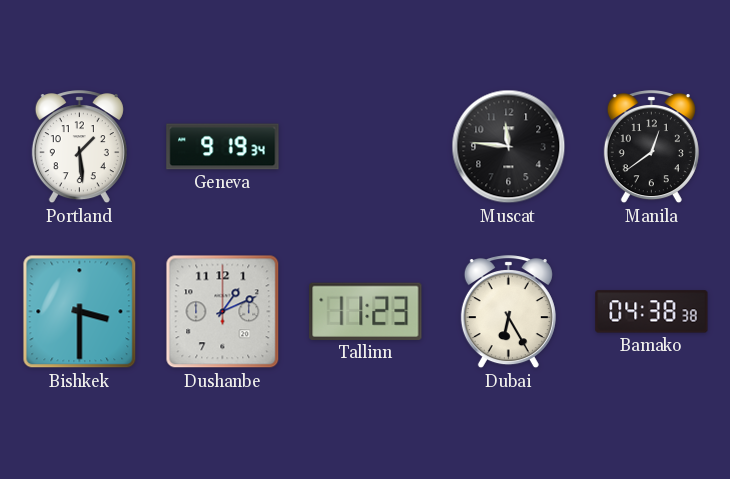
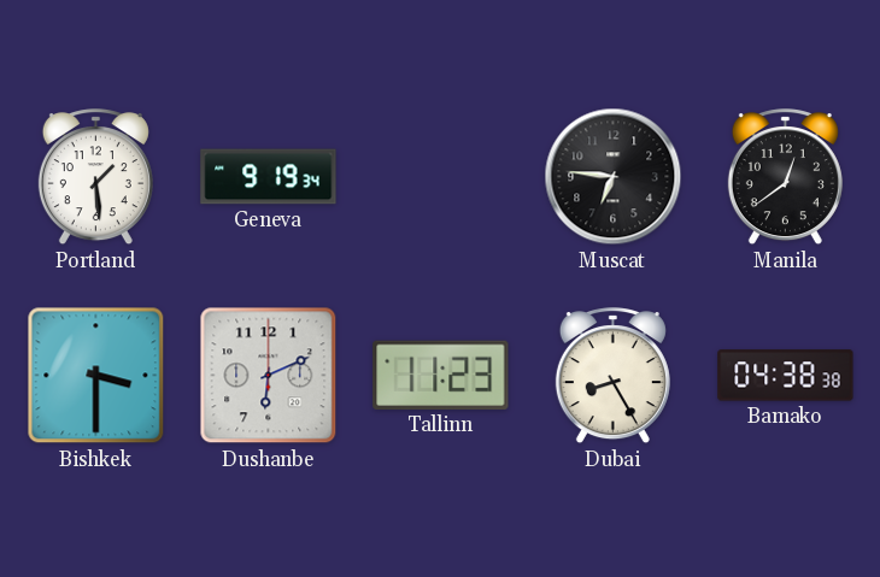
Muscat: 11:46 -> 6:46 (614, 177)
Dushanbe: 1:11 -> 6:11 (269, 376)
Dubai: 6:25 -> 8:25 (612, 376)
